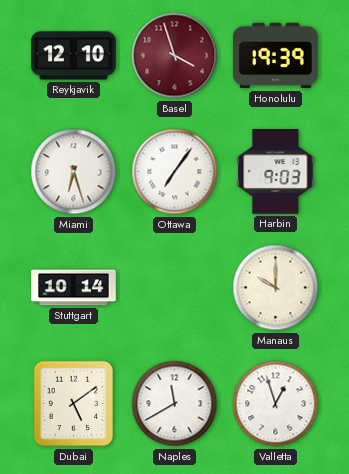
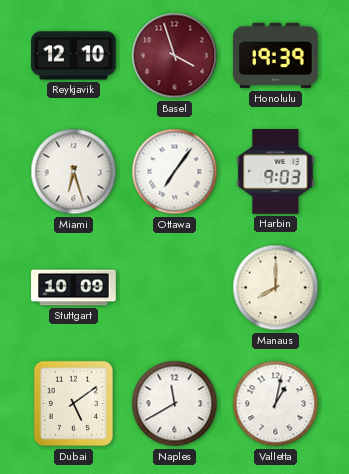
Stuttgart: 10:14 -> 10:09 (74, 288)
Manaus: 10:00 -> 8:00 (276, 288)
Valletta: 12:57 -> 1:02 (276, 404)
